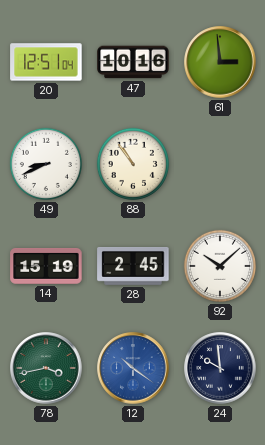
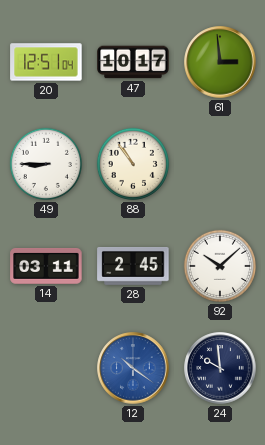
47: 10:16 -> 10:17 (133, 62)
49: 8:41 -> 8:45 (46, 164)
14: 15:19 -> 03:11 (46, 266)
78: 3:43 -> none (46, 368)
